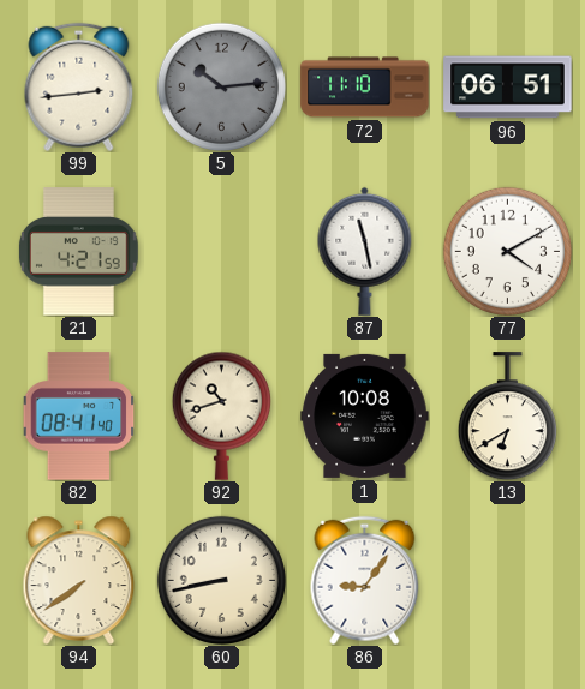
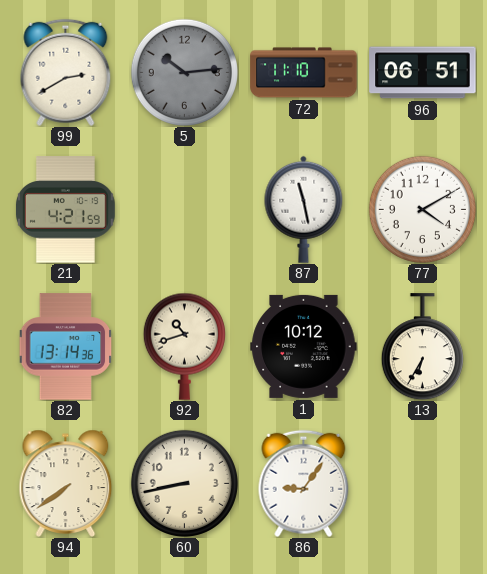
99: 2:44 -> 2:40 (66, 72)
82: 08:41 -> 13:14 (66, 347)
1: 10:08 -> 10:12 (304, 346)
13: 6:40 -> 6:35 (422, 347)
